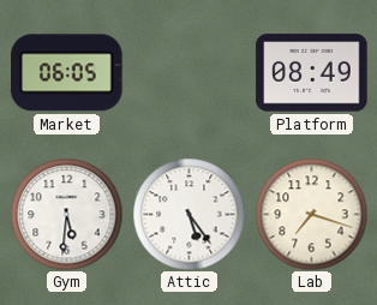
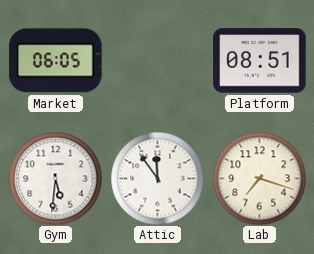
Platform: 08:49 -> 08:51 (260, 61)
Attic: 5:24 -> 11:54 (157, 178)
